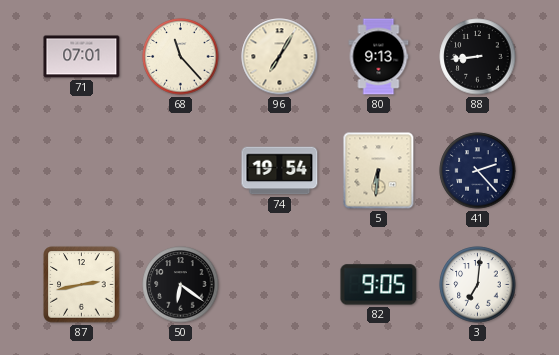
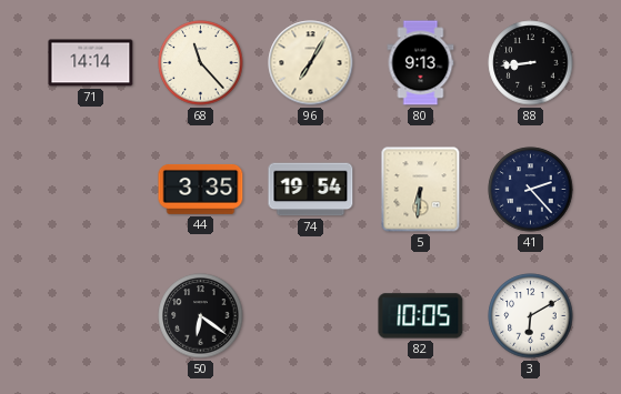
71: 07:01 -> 14:14 (91, 63)
44: none -> 3:35 (201, 189)
87: 2:43 -> none (82, 285)
82: 9:05 -> 10:05 (421, 316)
3: 7:01 -> 6:10 (531, 316)
